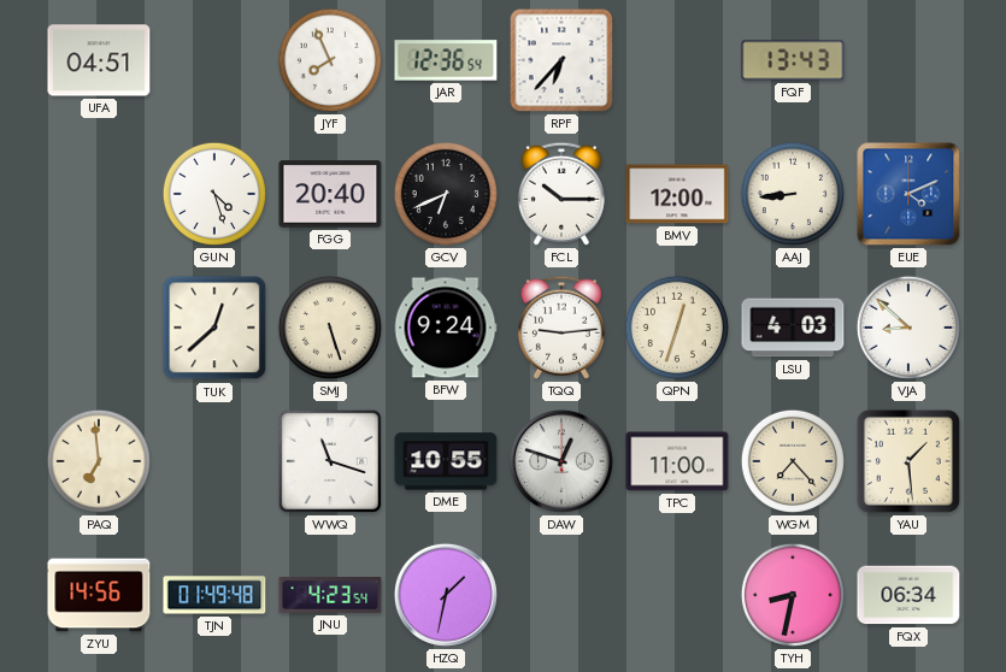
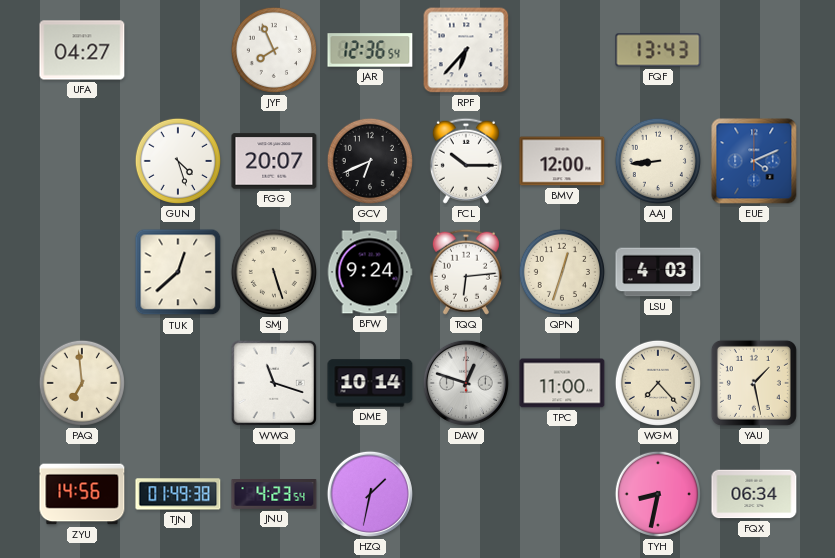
UFA: 04:51 -> 04:27 (82, 50)
FGG: 20:40 -> 20:07 (274, 161)
TQQ: 9:14 -> 6:14 (466, 272)
VJA: 8:52 -> none (908, 328)
DME: 10:55 -> 10:14 (370, 383)
YAU: 1:29 -> 1:28 (754, 383)
TJN: 01:49:48 -> 01:49:38 (178, 494)
